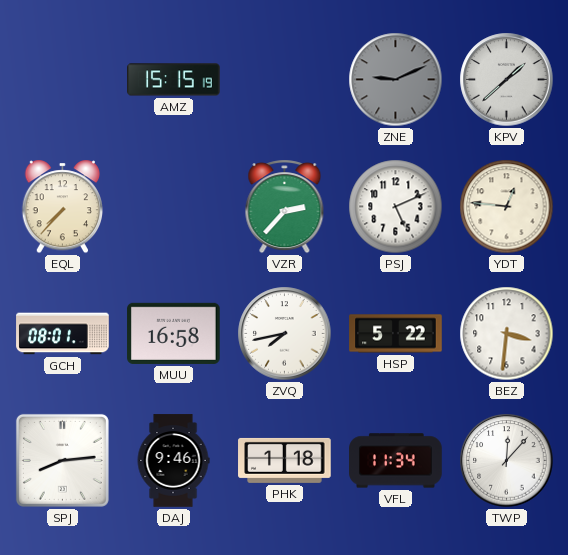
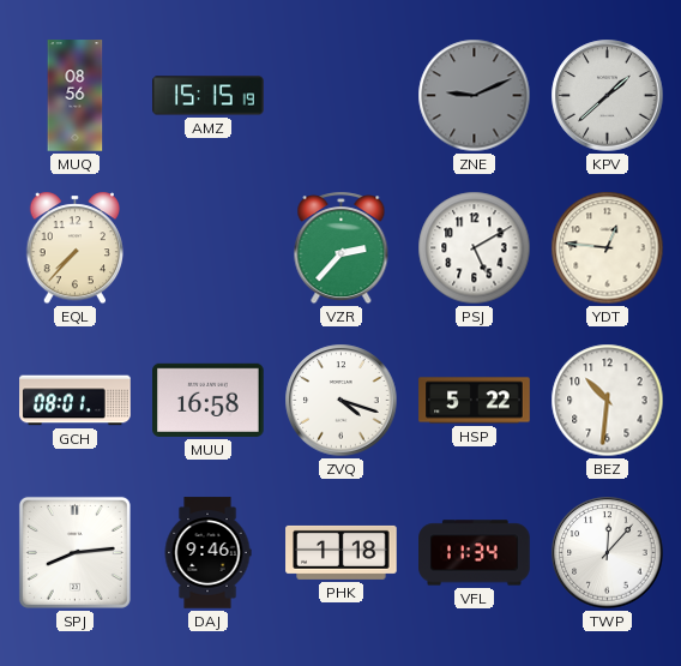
MUQ: none -> 08:56 (76, 96)
PSJ: 5:11 -> 5:10 (475, 248)
ZVQ: 7:43 -> 4:18 (342, 401)
BEZ: 3:31 -> 10:31 (608, 401)
